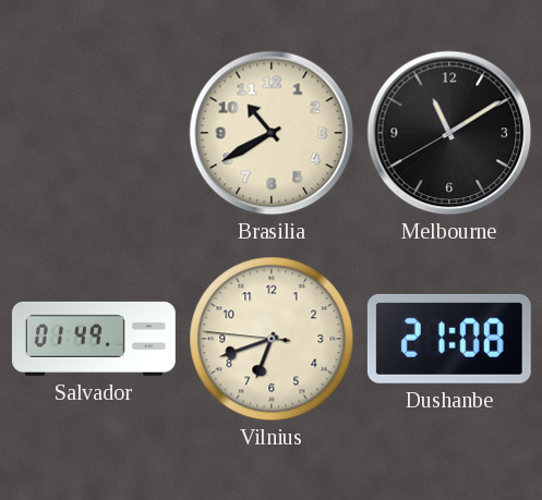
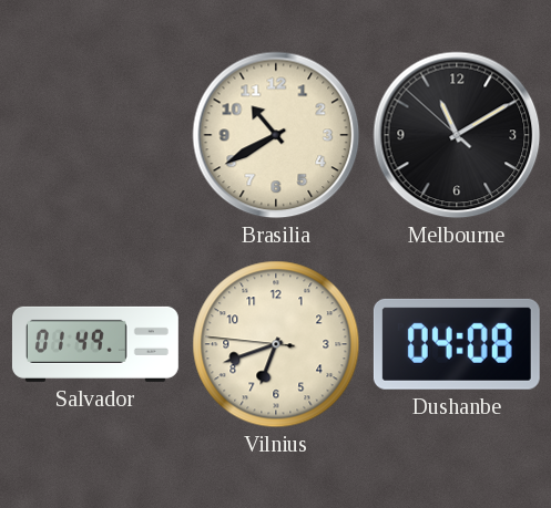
Melbourne: 11:09:40 -> 11:09:52 (457, 135)
Dushanbe: 21:08 -> 04:08 (457, 344)
